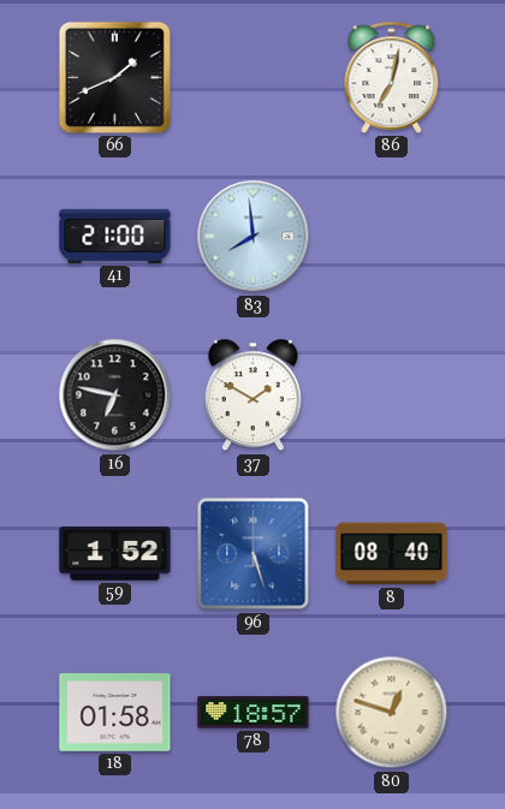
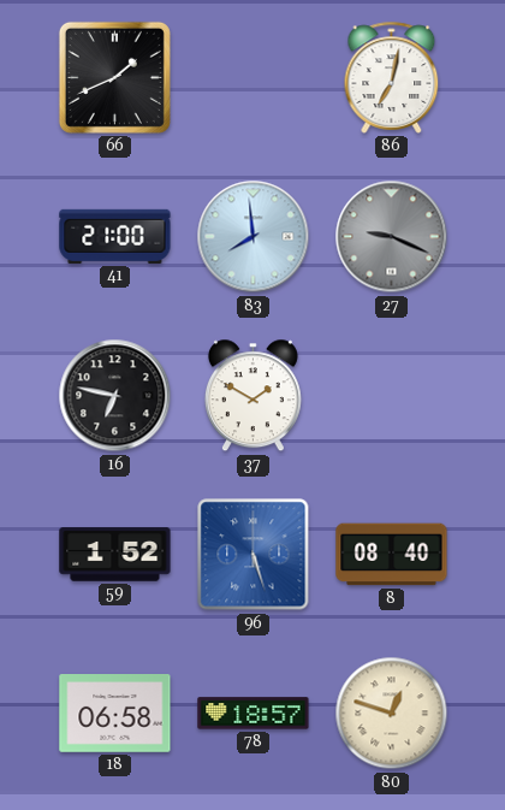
27: none -> 9:19 (392, 237)
18: 01:58 -> 06:58 (115, 714)
